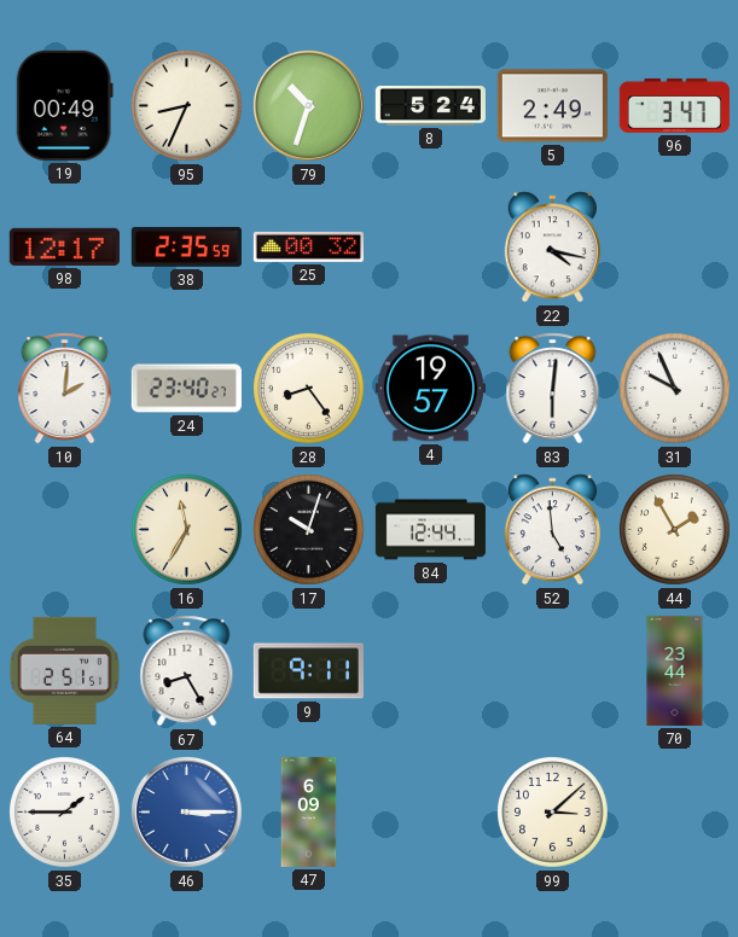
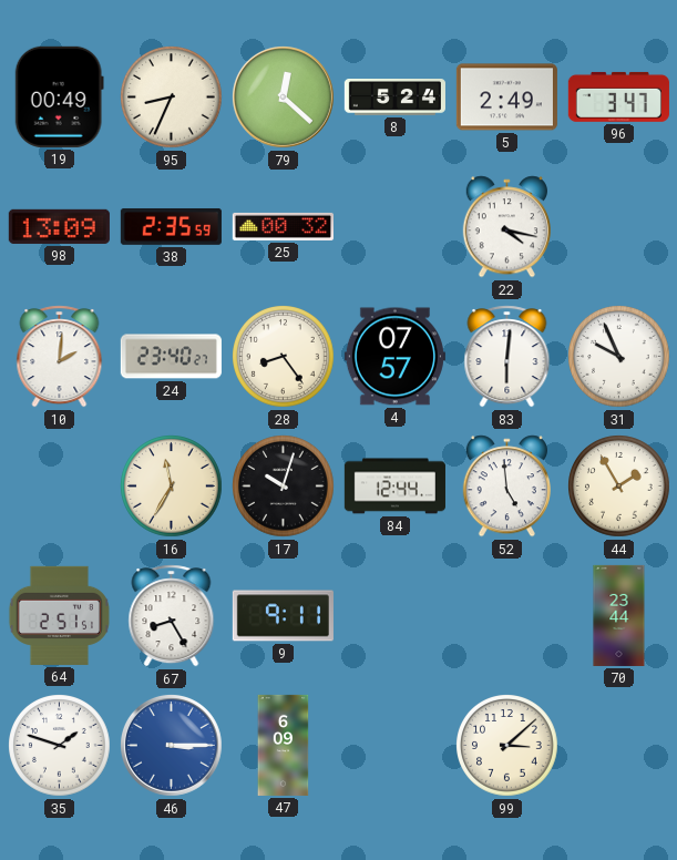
79: 10:33 -> 12:22 (283, 96)
98: 12:17 -> 13:09 (59, 226)
4: 19:57 -> 07:57 (394, 357)
35: 1:45 -> 1:48 (60, 746)
